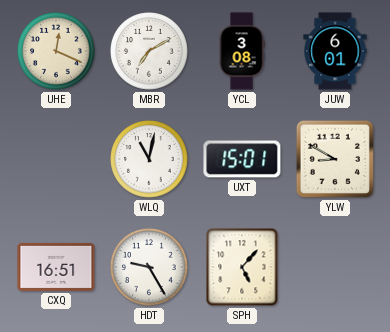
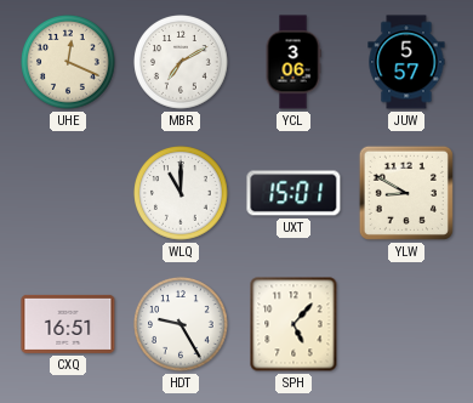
YCL: 3:08 -> 3:06 (294, 62)
JUW: 6:01 -> 5:57 (406, 62)
WLQ: 11:02 -> 11:00 (181, 193)
